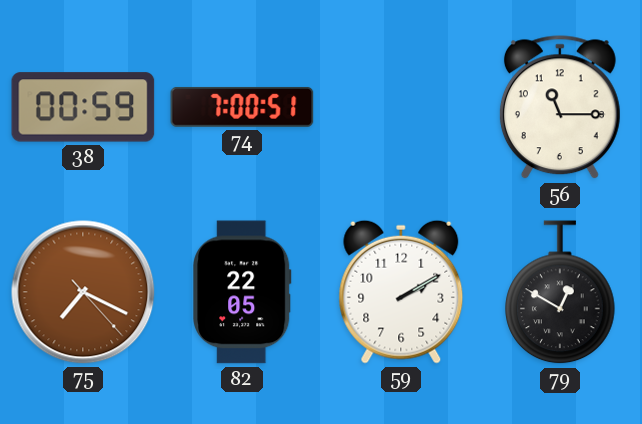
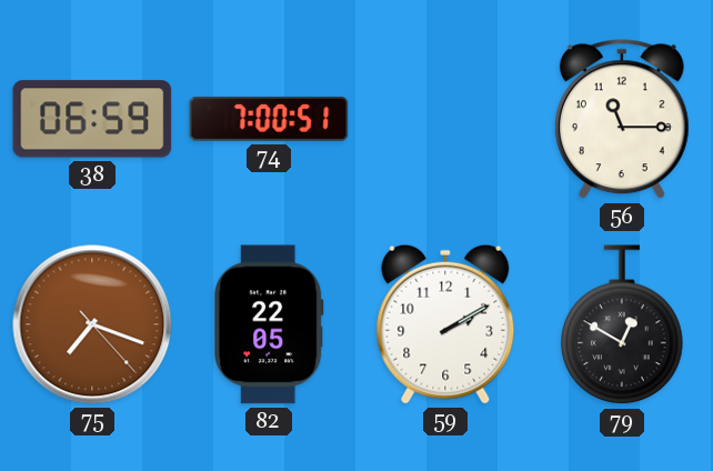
38: 00:59 -> 06:59 (92, 119)
75: 7:19 -> 7:18 (92, 324)
